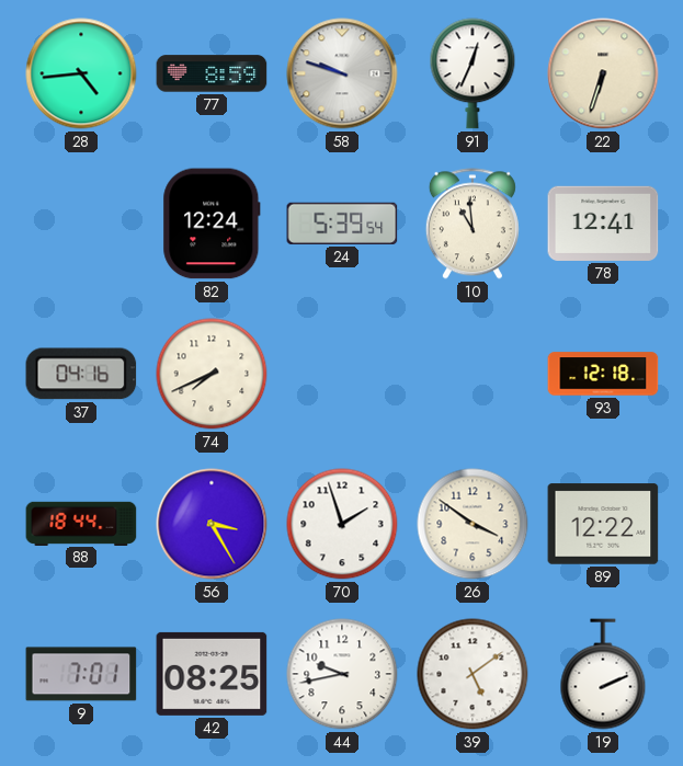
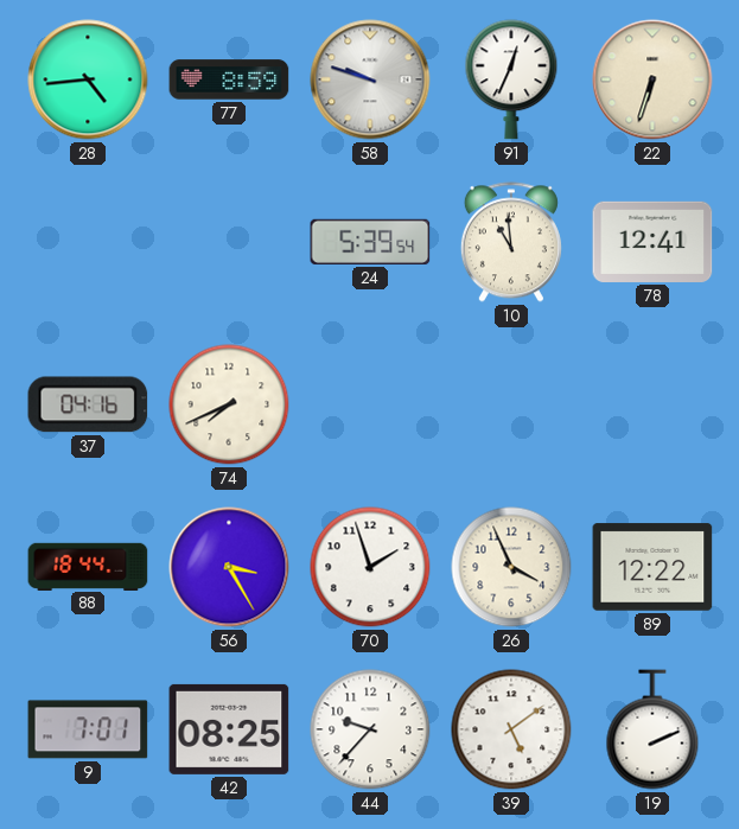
82: 12:24 -> none (212, 224)
93: 12:18 -> none (603, 374)
26: 3:51 -> 3:56 (511, 567)
44: 9:43 -> 9:37 (370, 729)
